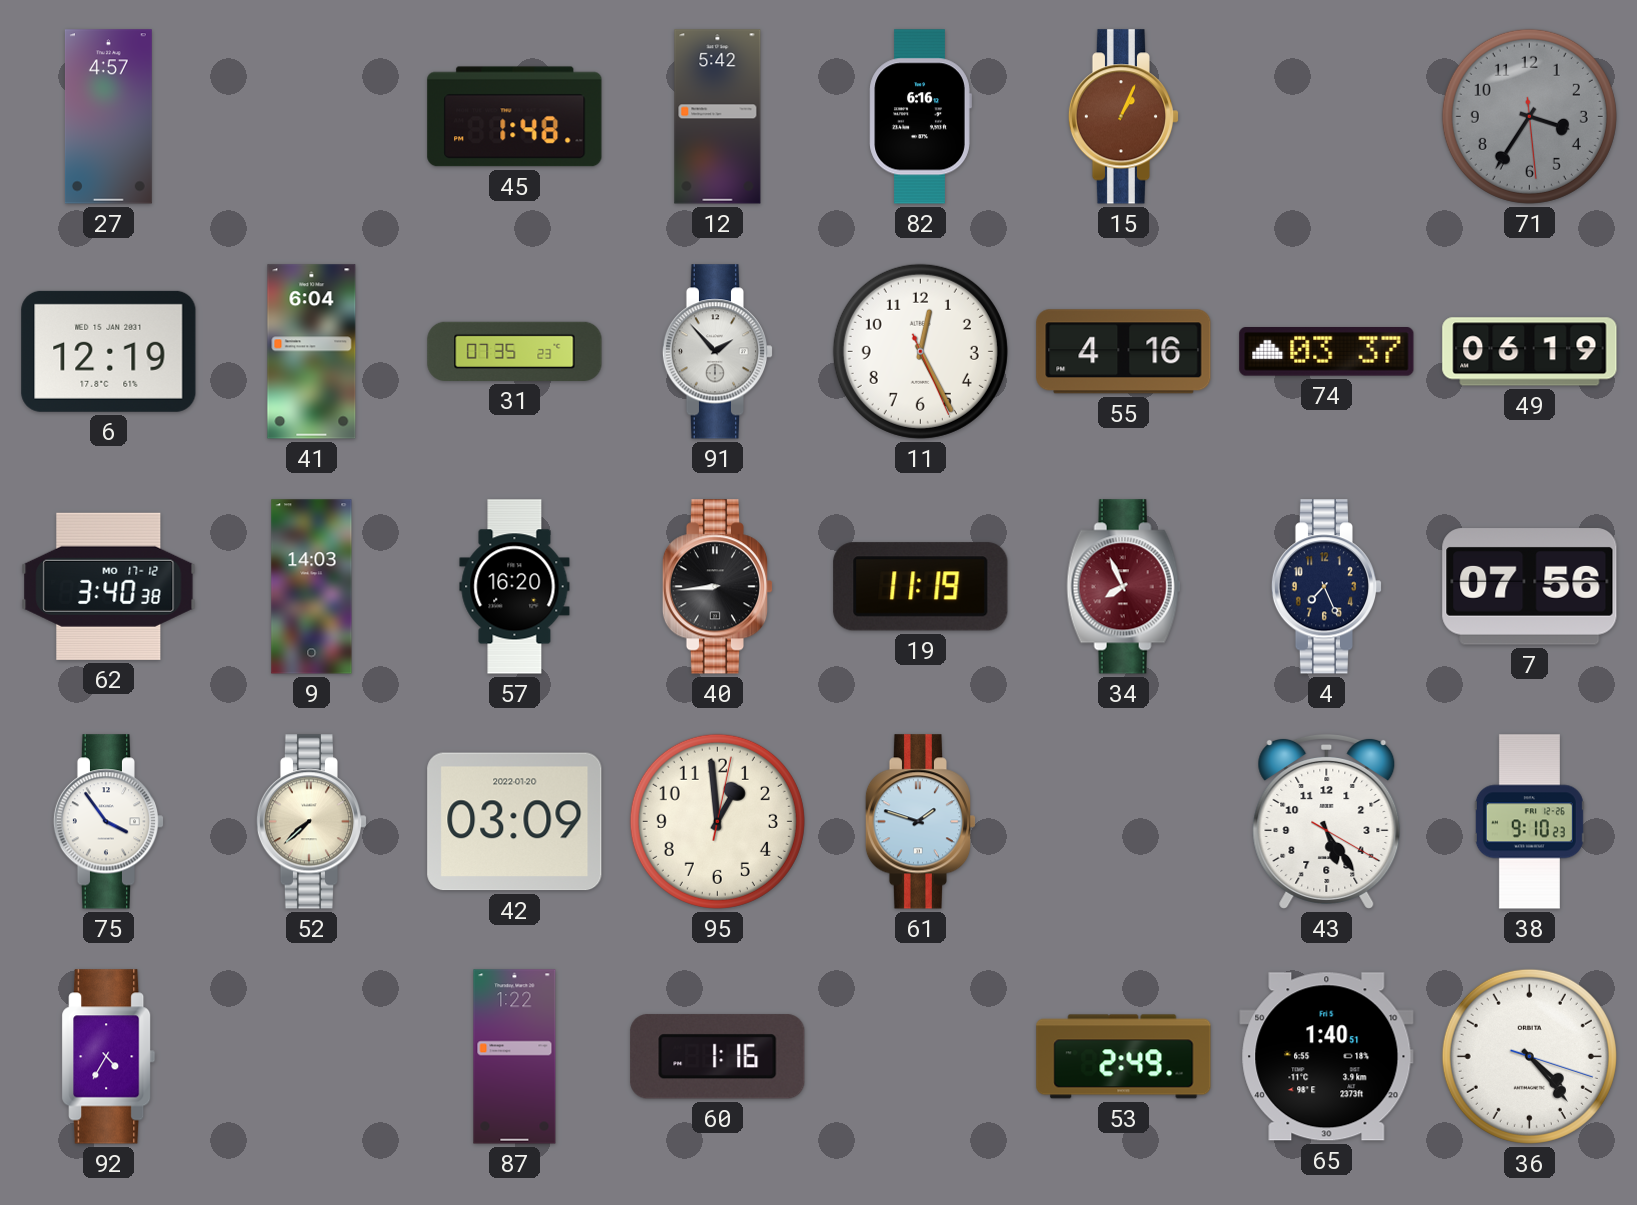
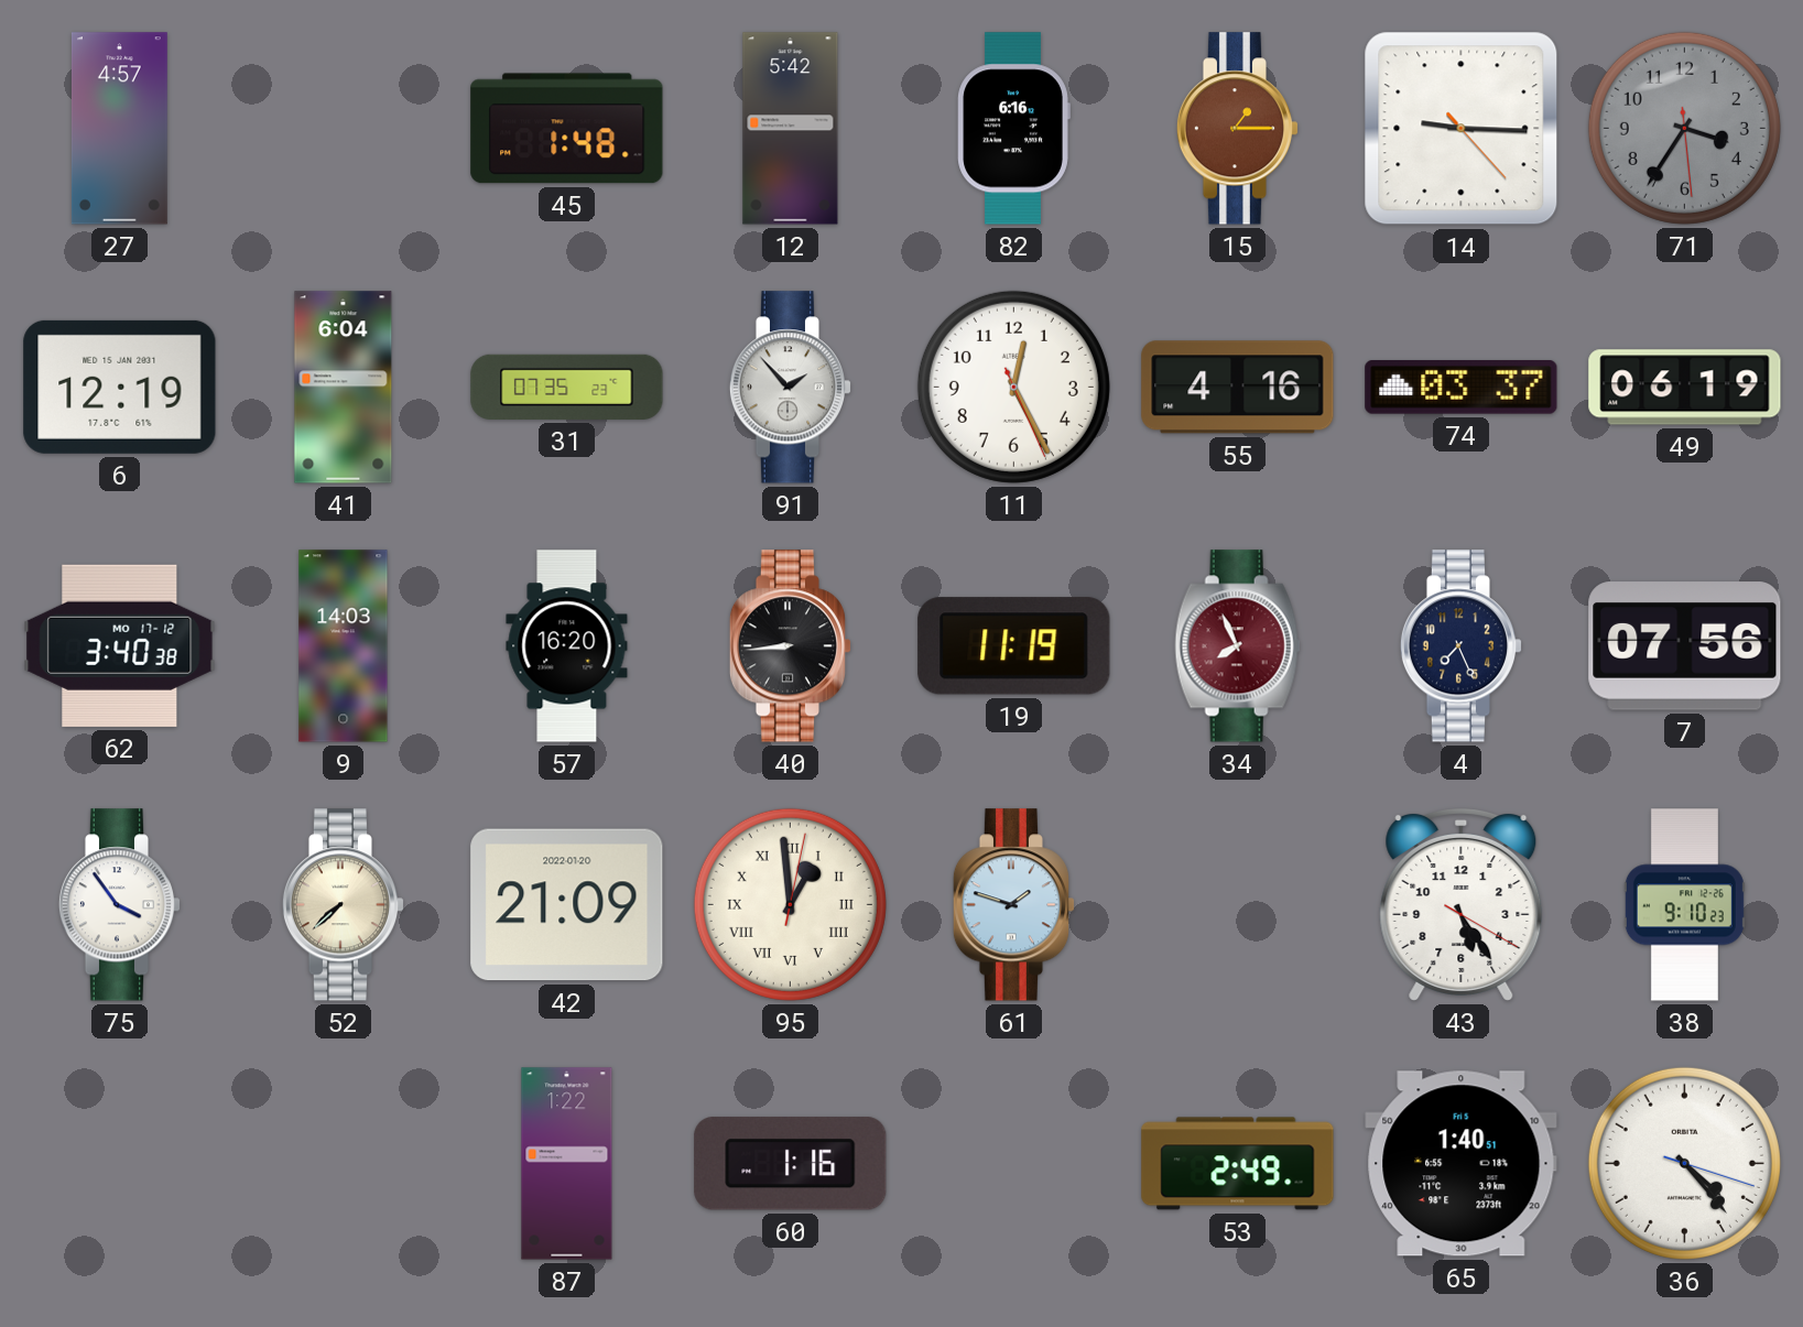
15: 1:04 -> 1:15 (1238, 129)
14: none -> 9:15 (1462, 129)
42: 03:09 -> 21:09 (567, 905)
95 numerals: Arabic -> Roman (790, 904)
92: 4:35 -> none (109, 1057)
